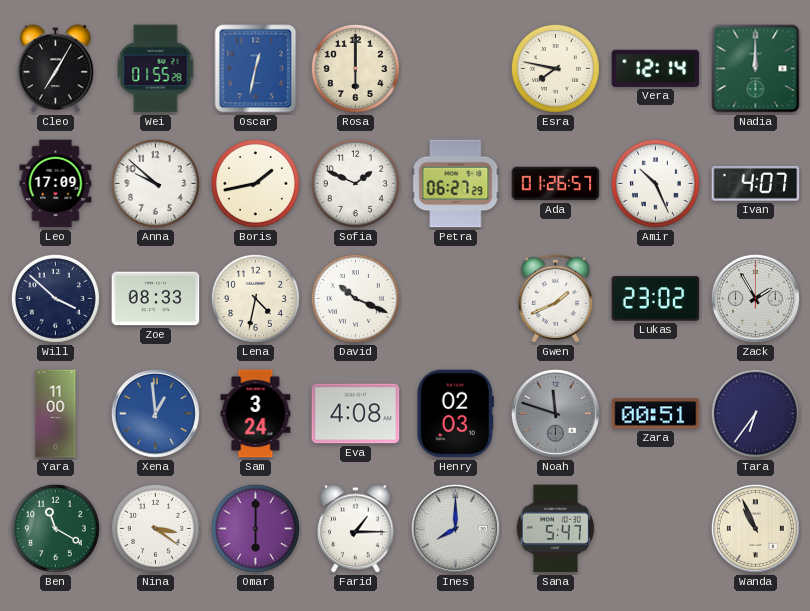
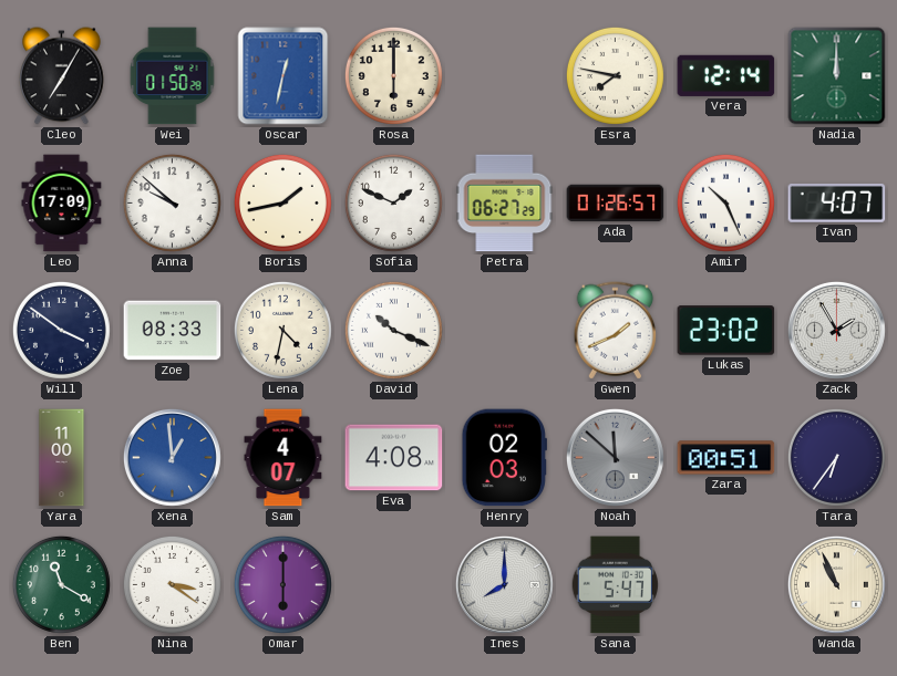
Wei: 01:55 -> 01:50 (173, 76)
Will: 3:52 -> 3:51 (61, 330)
Sam: 3:24 -> 4:07 (283, 458)
Noah: 11:48 -> 11:52 (615, 457)
Farid: 1:15 -> none (356, 529)
